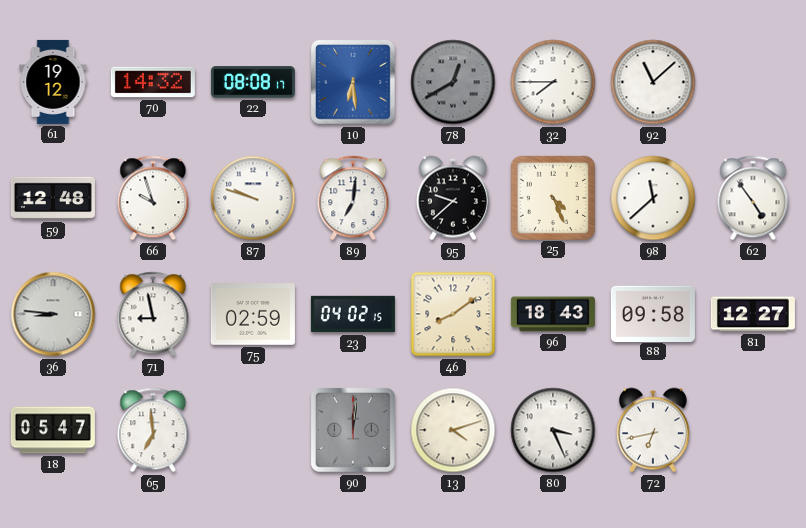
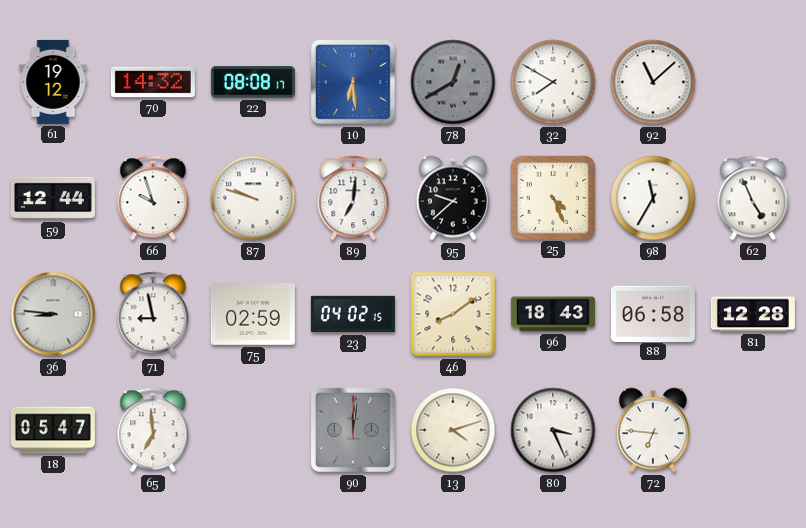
32: 7:45 -> 7:50 (553, 82)
59: 12:48 -> 12:44 (53, 198)
98: 11:38 -> 11:35 (653, 198)
62: 4:54 -> 4:56 (753, 198)
88: 09:58 -> 06:58 (653, 313)
81: 12:27 -> 12:28 (753, 314)
72: 6:43 -> 6:46 (653, 430)
